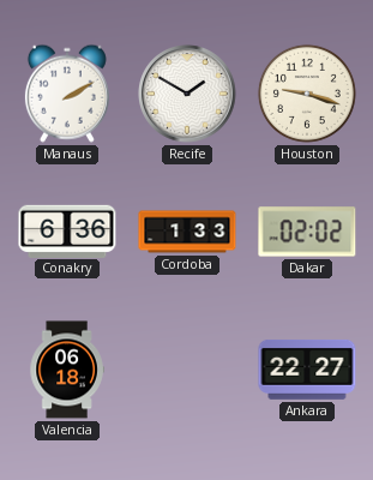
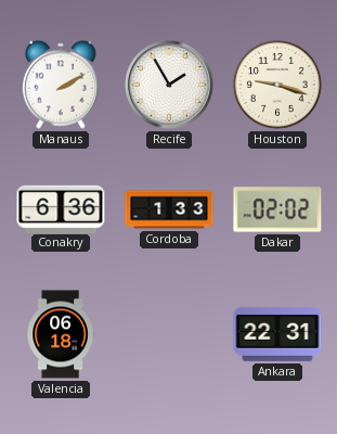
Recife: 1:50 -> 1:55 (169, 85)
Ankara: 22:27 -> 22:31 (277, 334)
